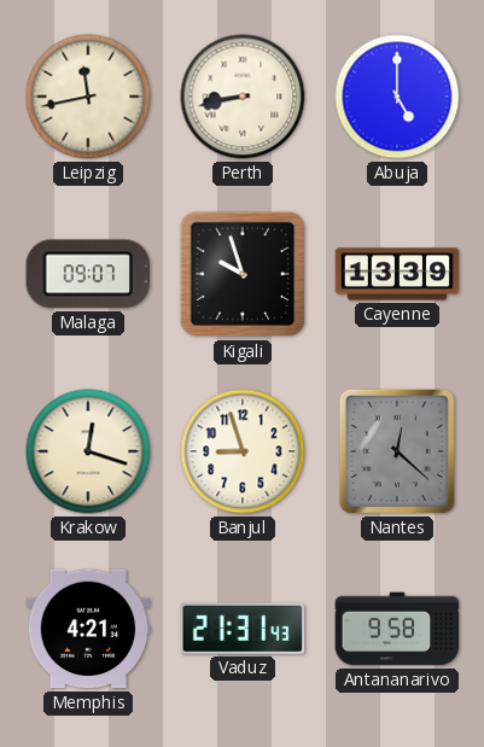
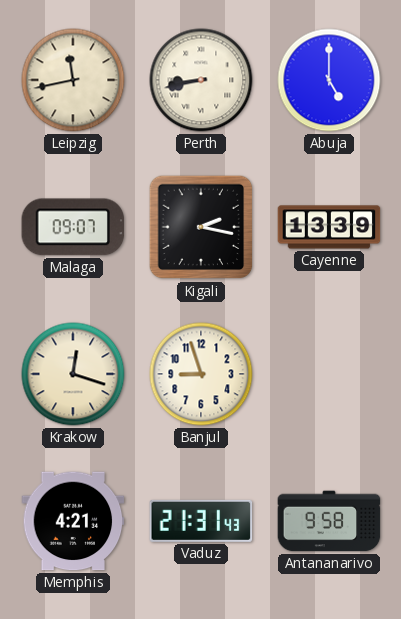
Kigali: 9:57 -> 2:17 (201, 227)
Nantes: 12:22 -> none (397, 451)
